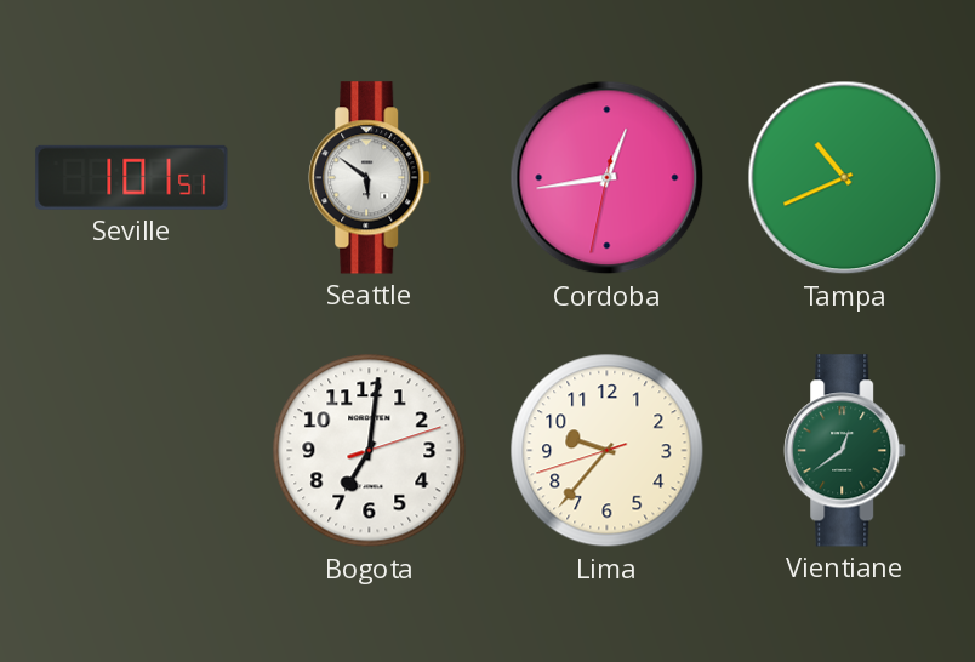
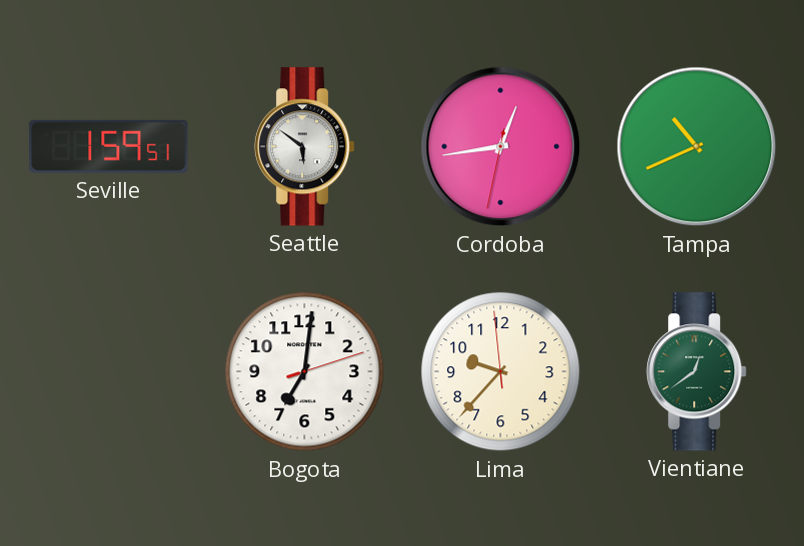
Seville: 1:01 -> 1:59 (109, 146)
Lima: 9:36:42 -> 9:36:59 (501, 372)
